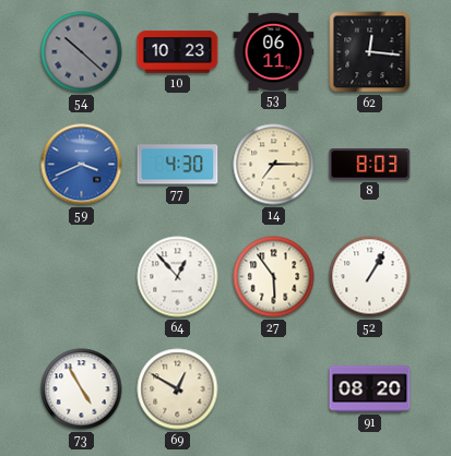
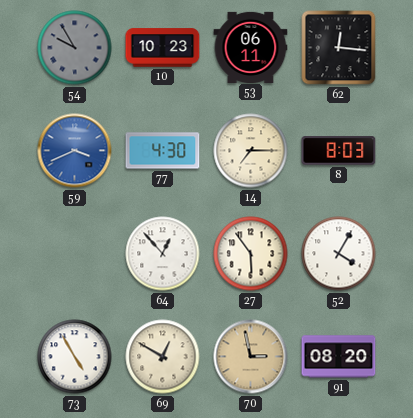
54: 10:22 -> 9:55 (75, 48)
52: 1:05 -> 4:05 (339, 254)
70: none -> 2:58 (251, 357)
